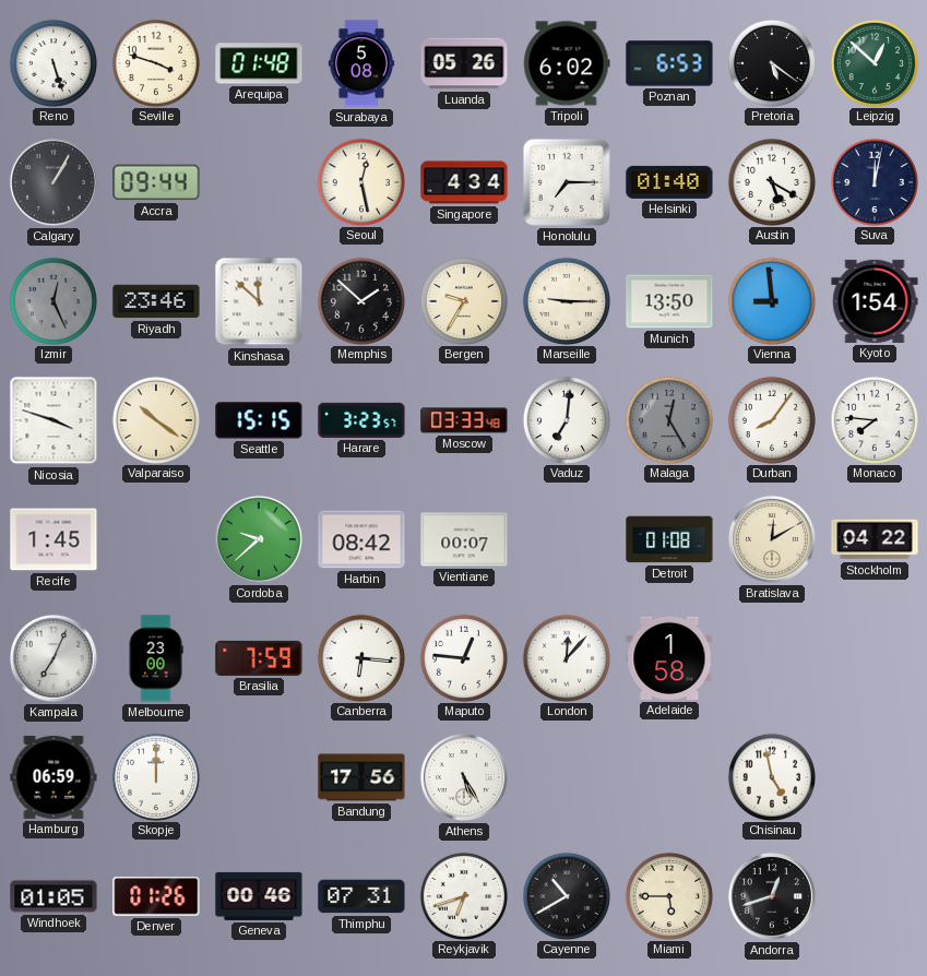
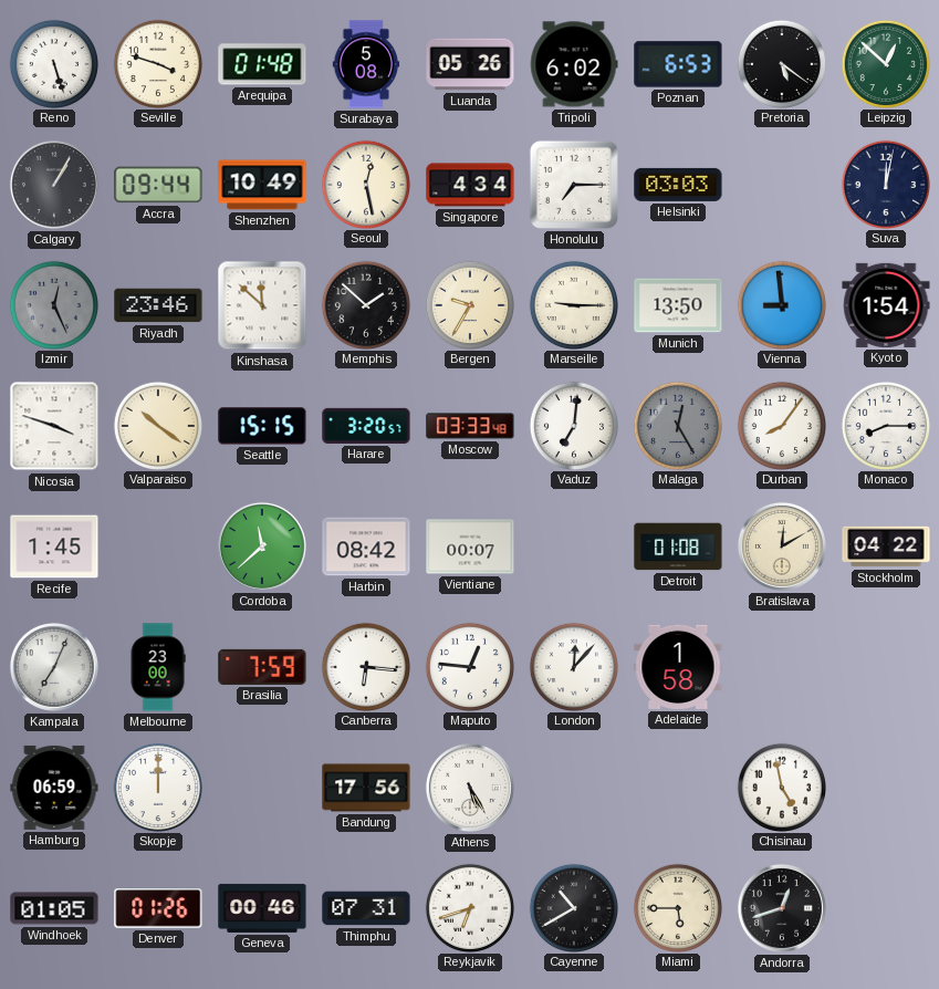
Shenzhen: none -> 10:49 (262, 185)
Helsinki: 01:40 -> 03:03 (678, 185)
Austin: 5:20 -> none (771, 181)
Harare: 3:23 -> 3:20 (366, 426)
Monaco: 7:46 -> 8:15 (885, 425)
Cordoba: 9:38 -> 11:38 (262, 546)
